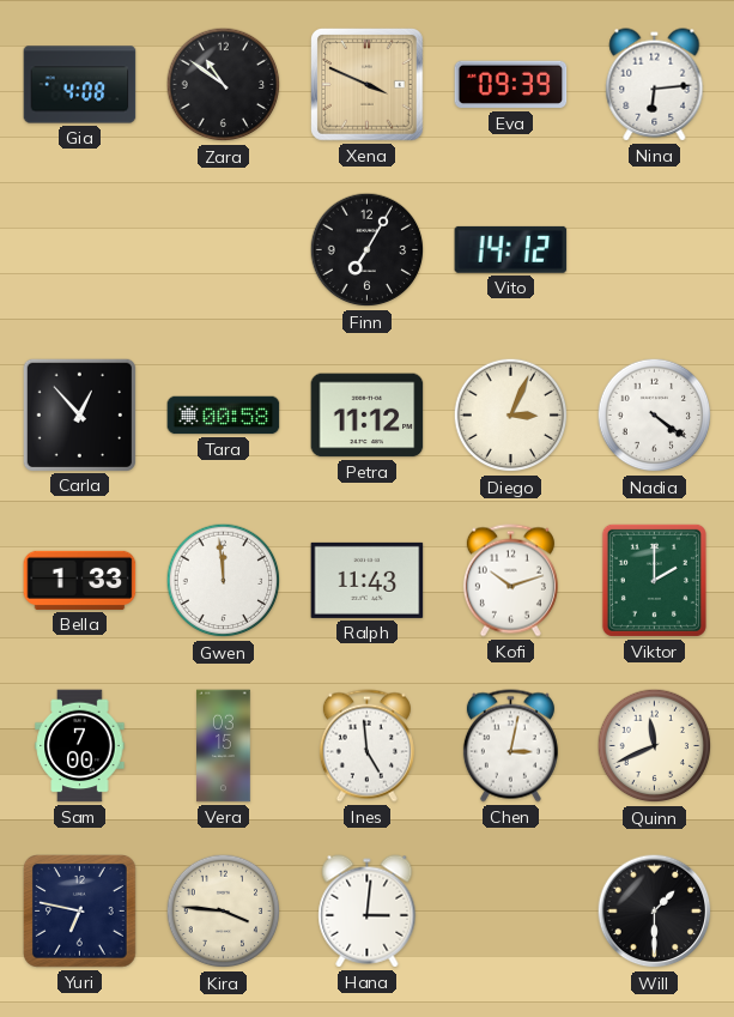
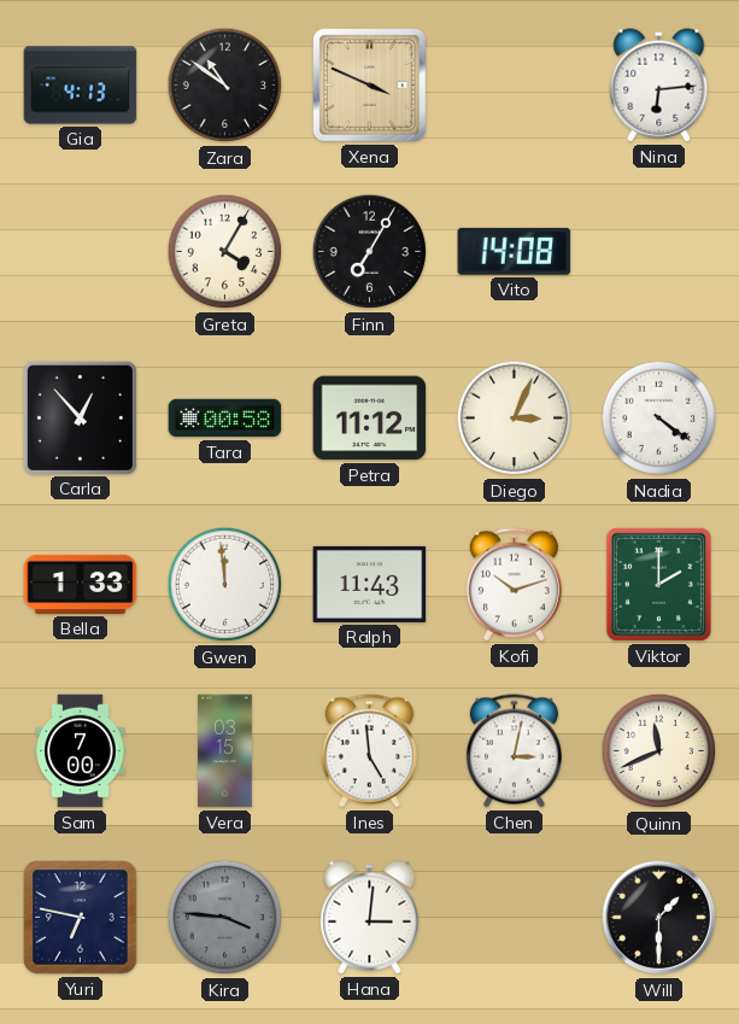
Gia: 4:08 -> 4:13 (81, 86)
Eva: 09:39 -> none (511, 85)
Greta: none -> 4:05 (225, 252)
Vito: 14:12 -> 14:08 (515, 251)
Kira dial: cream -> grey (225, 918)
